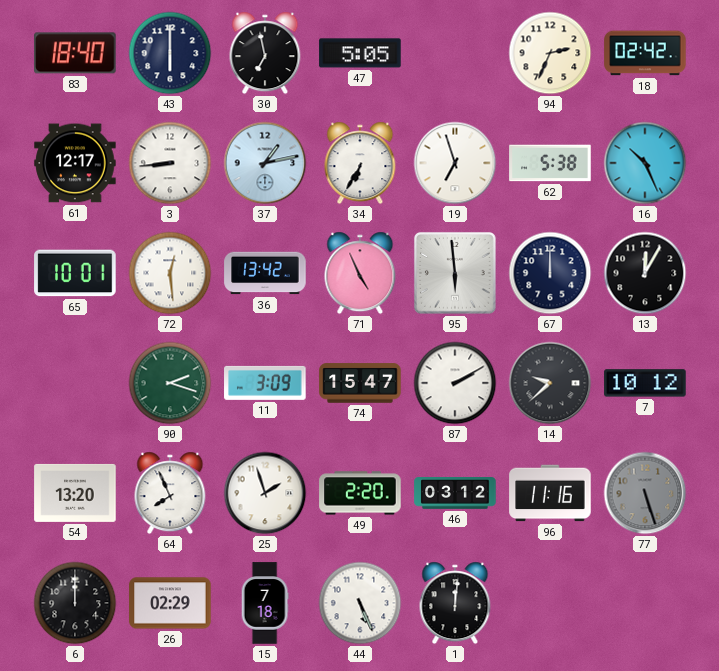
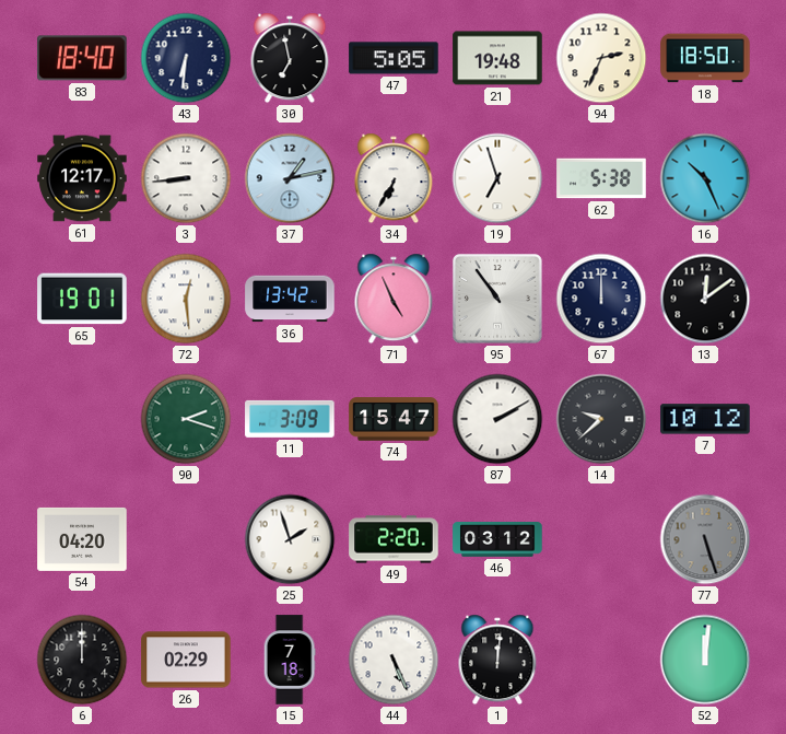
43: 6:00 -> 6:31 (186, 58)
21: none -> 19:48 (497, 58)
18: 02:42 -> 18:50 (705, 58)
65: 10:01 -> 19:01 (82, 299)
95: 5:59 -> 10:54 (497, 299)
13: 12:05 -> 12:09 (705, 299)
54: 13:20 -> 04:20 (82, 539)
64: 7:56 -> none (170, 493)
96: 11:16 -> none (550, 493)
52: none -> 12:01 (705, 660)
